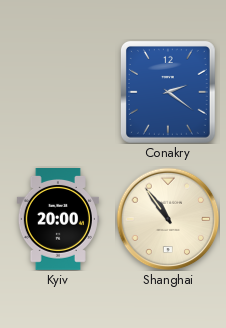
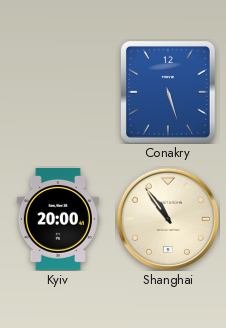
Conakry: 2:21 -> 5:27 (168, 92)
